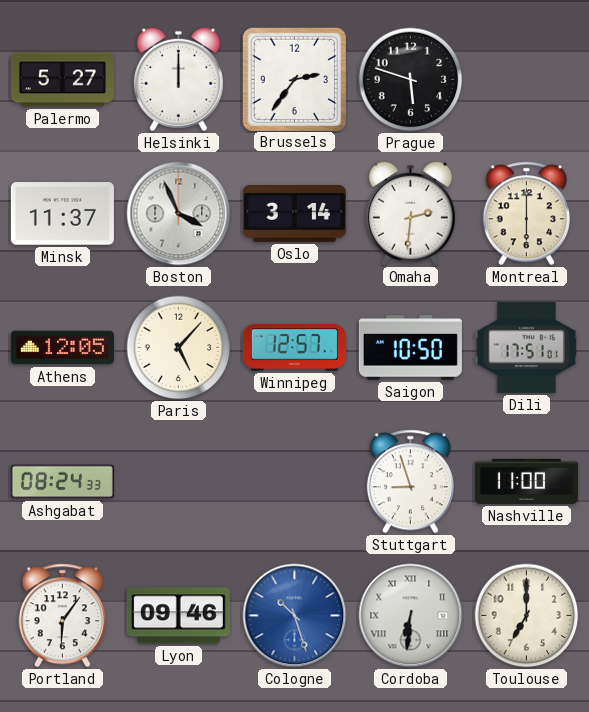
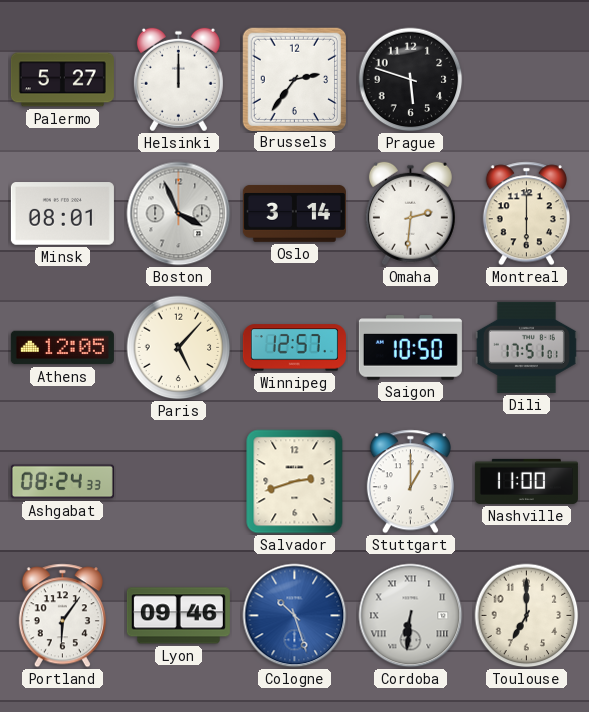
Minsk: 11:37 -> 08:01 (62, 214)
Salvador: none -> 2:42 (295, 482)
Stuttgart: 8:57 -> 1:00 (410, 482)
